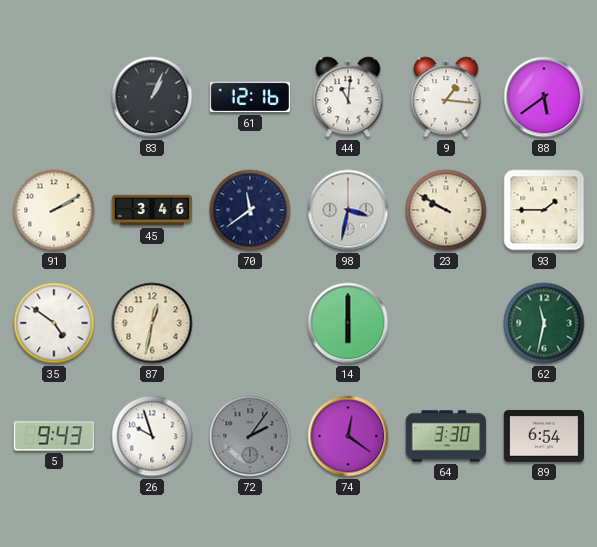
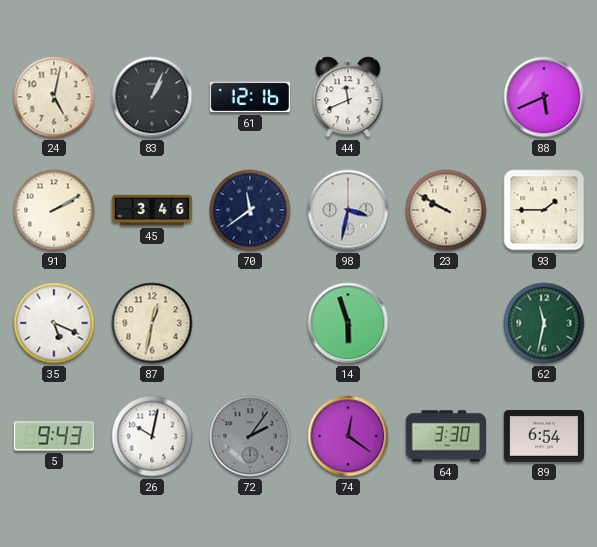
24: none -> 5:02 (54, 97)
44: 11:01 -> 11:41 (348, 97)
9: 1:16 -> none (446, 97)
88: 5:39 -> 5:41 (544, 97)
35: 4:51 -> 5:19 (54, 323)
14: 6:00 -> 5:57 (348, 323)
26: 9:57 -> 10:02 (152, 436)
